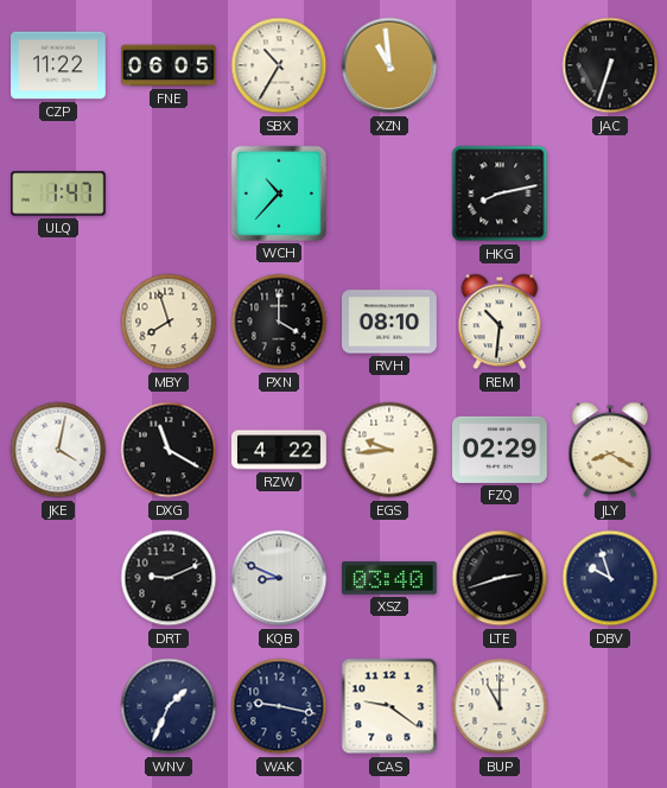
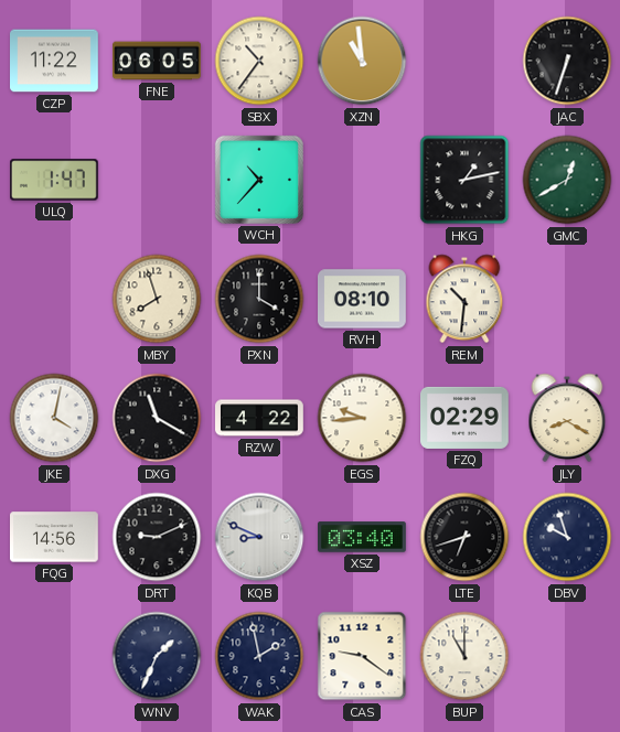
SBX: 10:35 -> 10:36 (259, 61)
HKG: 8:13 -> 1:13 (464, 180)
GMC: none -> 12:40 (567, 180)
FQG: none -> 14:56 (55, 537)
LTE: 2:42 -> 6:42 (464, 537)
WAK: 9:17 -> 1:58 (259, 656)
